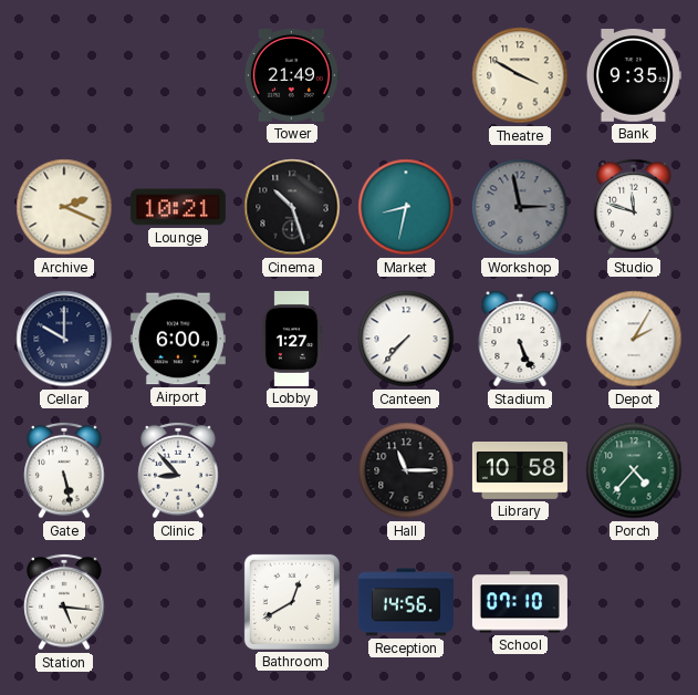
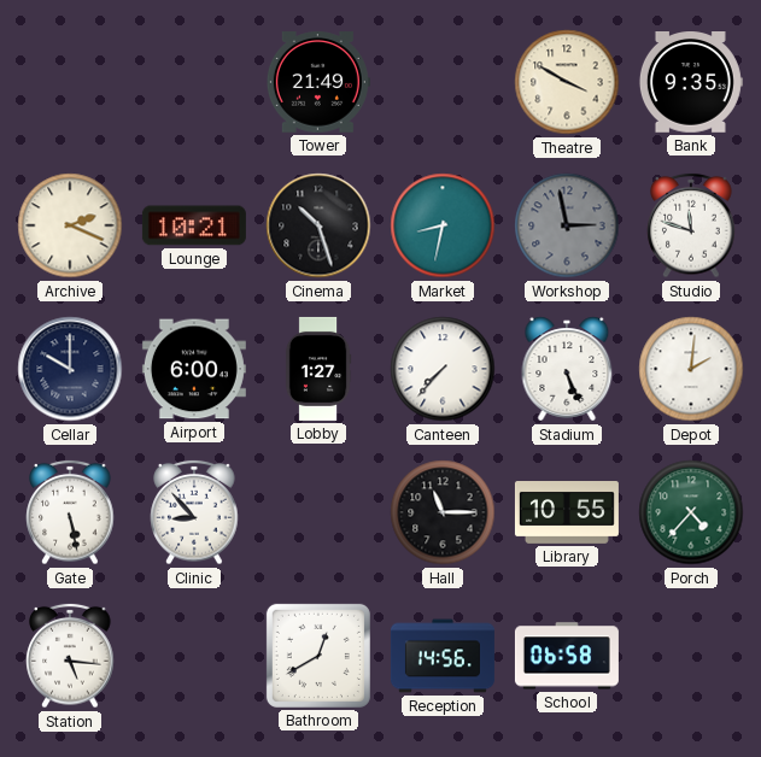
Depot: 2:05 -> 2:01 (691, 369)
Library: 10:58 -> 10:55 (567, 514)
School: 07:10 -> 06:58 (567, 656)
